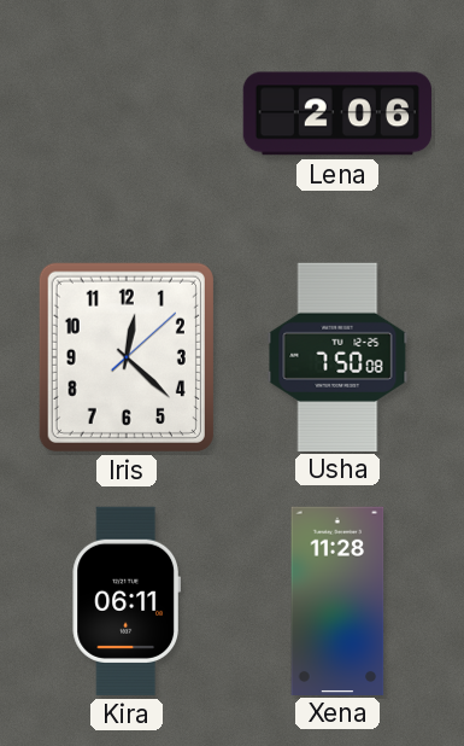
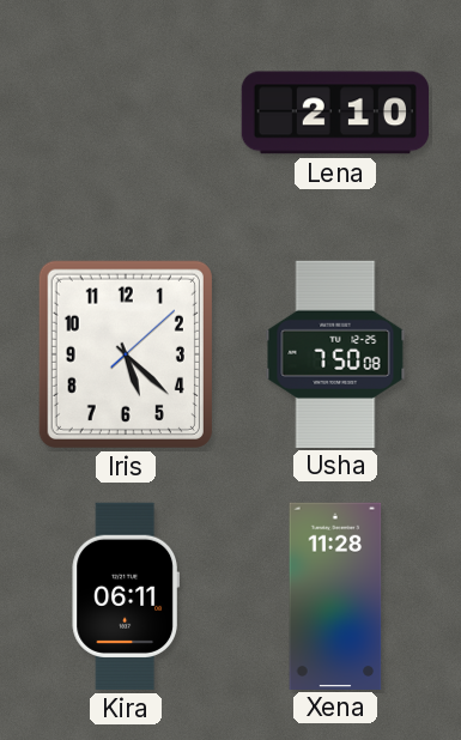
Lena: 2:06 -> 2:10 (334, 113)
Iris: 12:22 -> 5:22 (126, 354)
